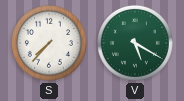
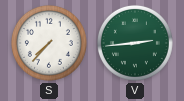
V: 5:20 -> 2:44 (135, 43)
